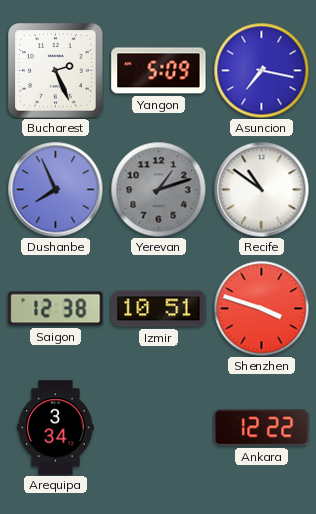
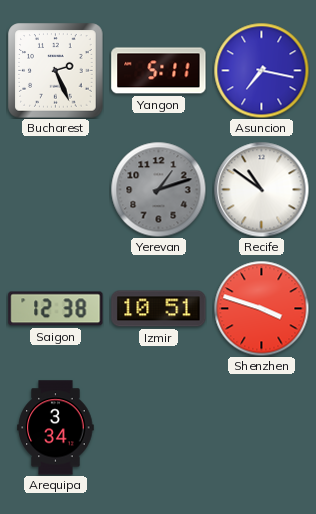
Yangon: 5:09 -> 5:11 (159, 71)
Dushanbe: 7:56 -> none (55, 189)
Ankara: 12:22 -> none (262, 428)
